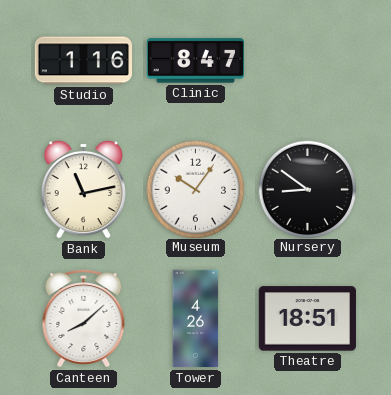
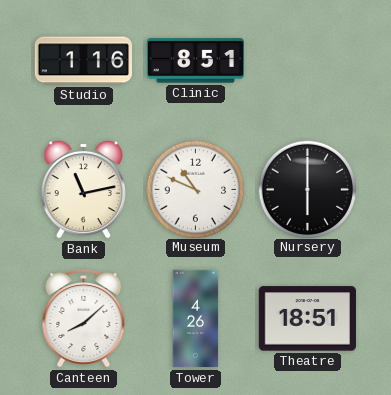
Clinic: 8:47 -> 8:51 (195, 61)
Museum: 10:06 -> 10:49 (196, 189)
Nursery: 8:51 -> 6:00 (308, 189)
